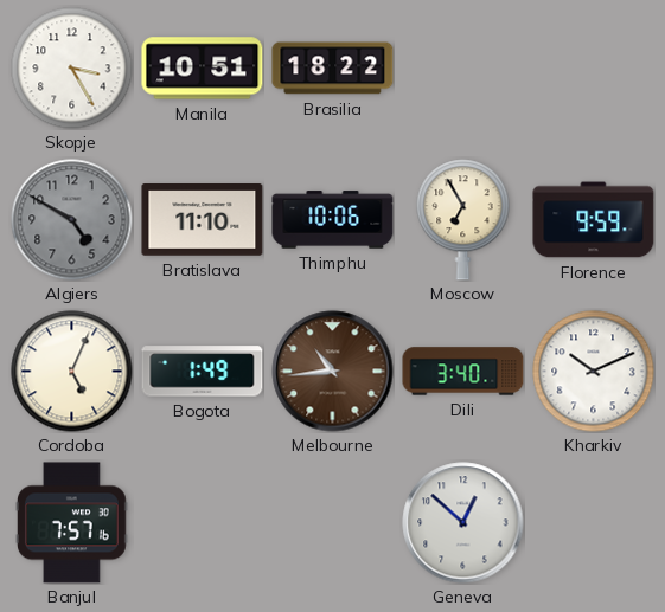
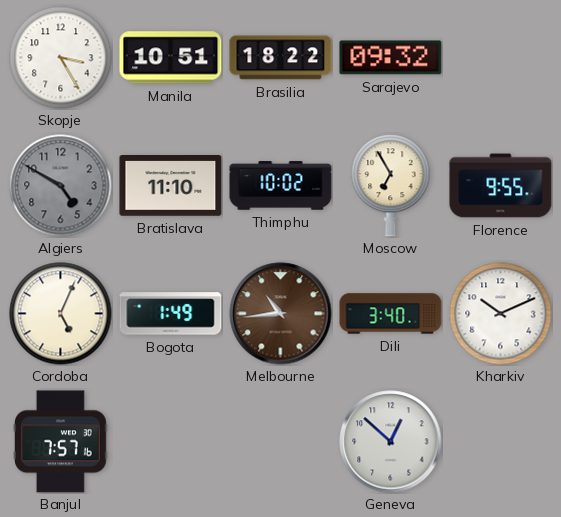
Sarajevo: none -> 09:32 (391, 58)
Thimphu: 10:06 -> 10:02 (281, 186)
Florence: 9:59 -> 9:55 (501, 186)
